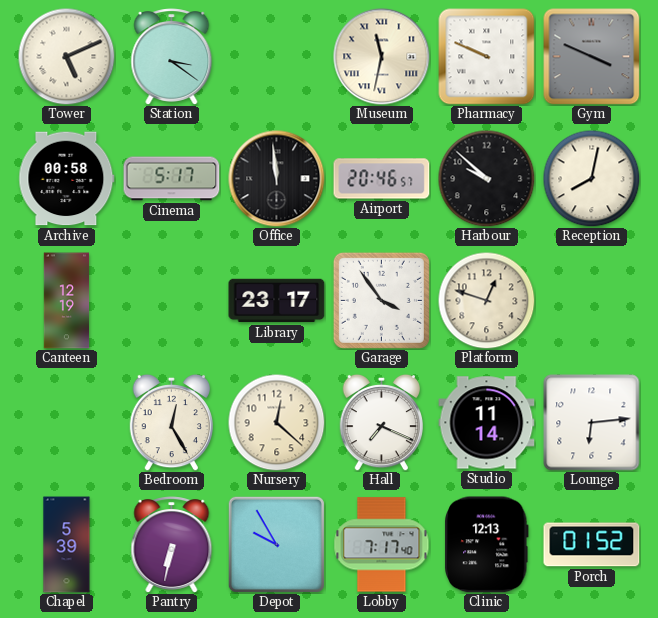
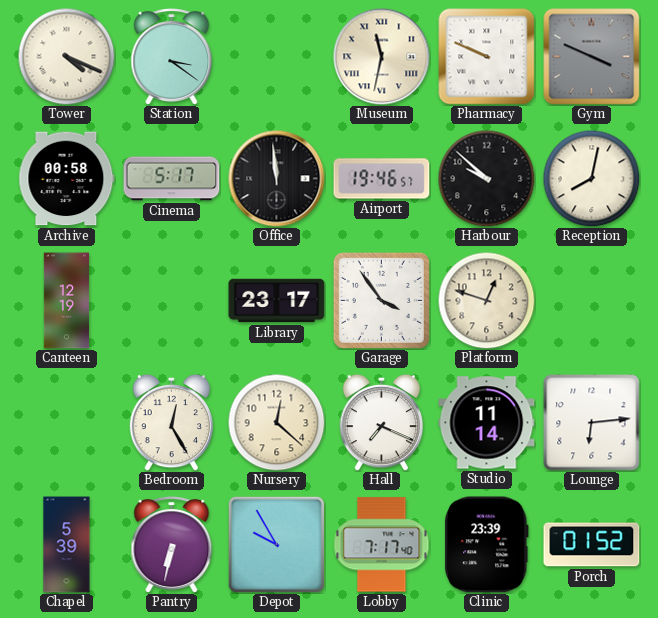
Tower: 5:11 -> 4:19 (66, 56)
Airport: 20:46 -> 19:46 (382, 179)
Clinic: 12:13 -> 23:39 (487, 545)
